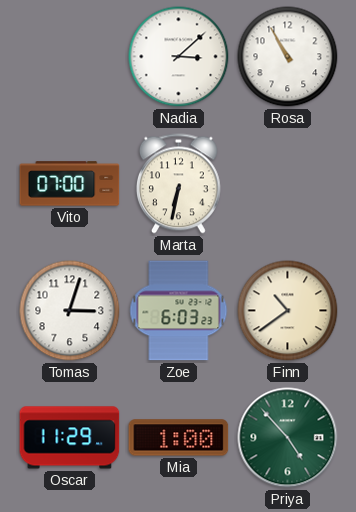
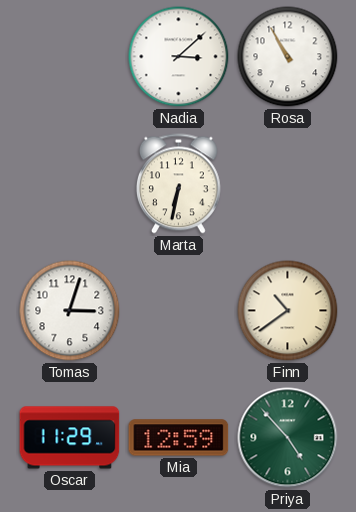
Vito: 07:00 -> none (70, 184)
Zoe: 6:03 -> none (179, 311)
Mia: 1:00 -> 12:59 (179, 438)
